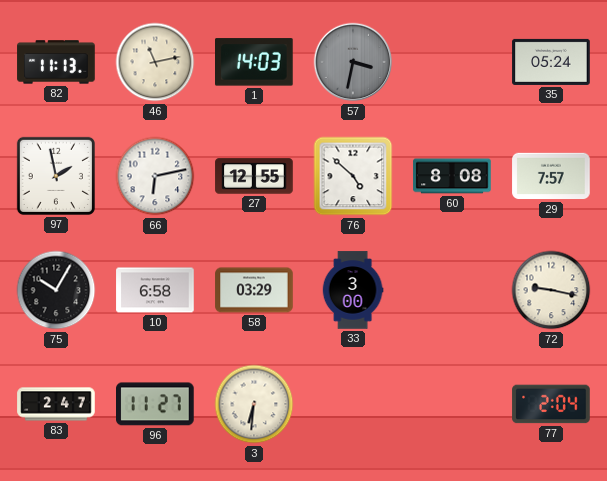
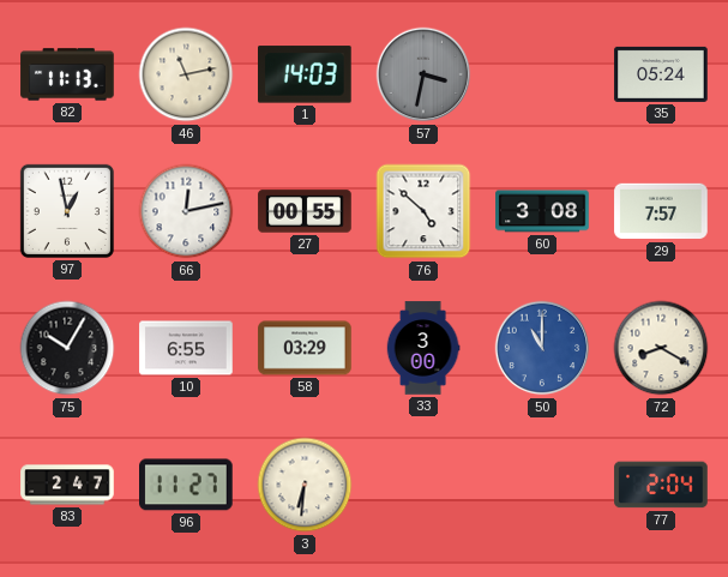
97: 1:58 -> 12:58 (67, 211)
66: 6:13 -> 12:13 (186, 211)
27: 12:55 -> 00:55 (305, 211)
60: 8:08 -> 3:08 (542, 211)
10: 6:58 -> 6:55 (186, 348)
50: none -> 11:00 (542, 348)
72: 9:17 -> 8:20 (661, 348)
